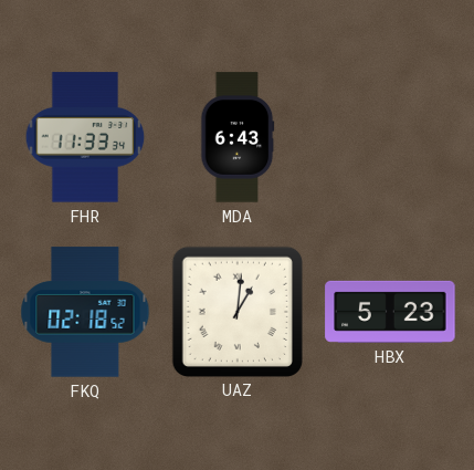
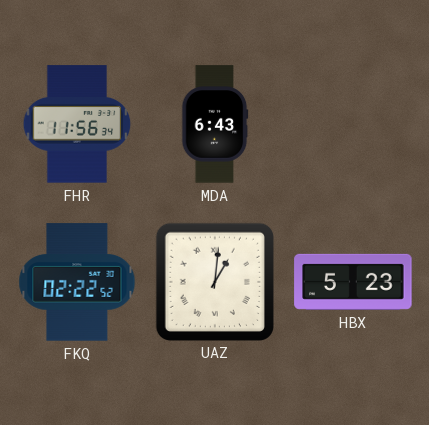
FHR: 11:33 -> 11:56 (77, 124)
FKQ: 02:18 -> 02:22 (77, 282)
